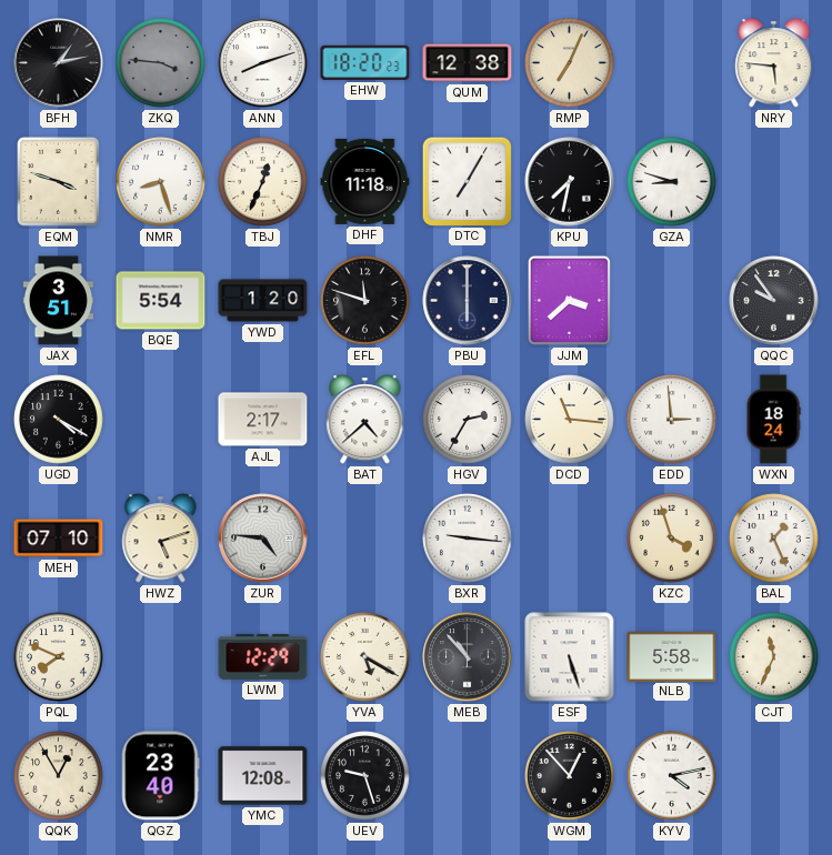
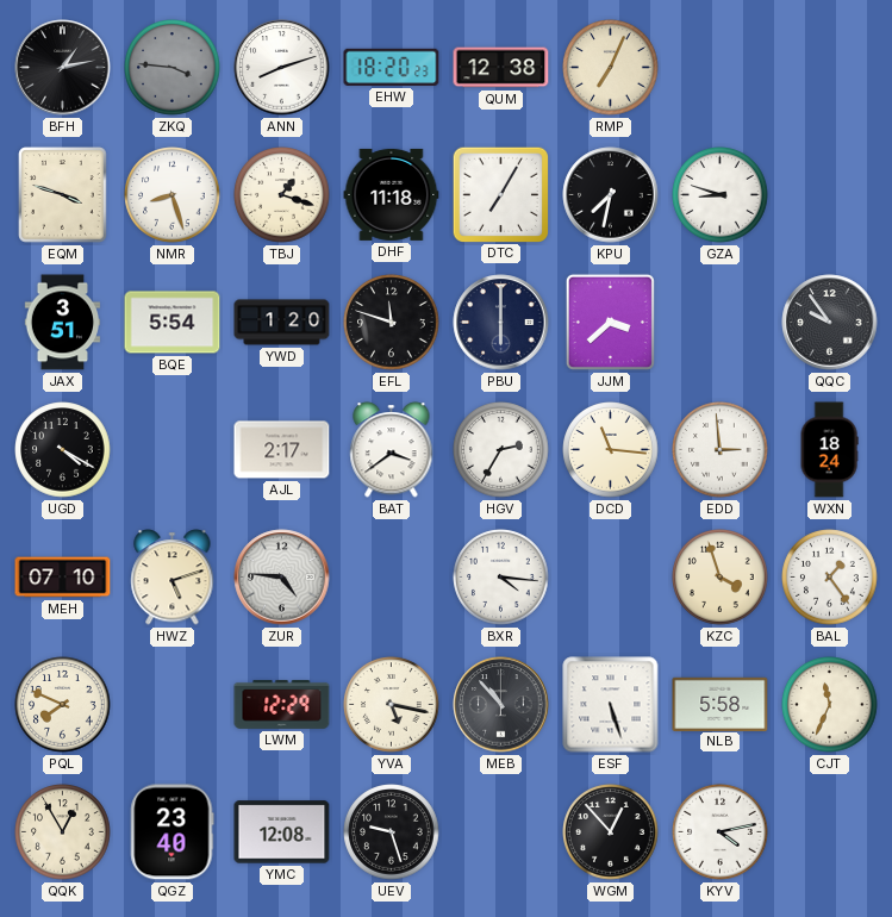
NRY: 5:46 -> none (774, 63)
TBJ: 12:34 -> 1:18 (282, 195)
BAT: 4:38 -> 3:39 (392, 450)
BXR: 9:16 -> 4:16 (501, 578)
BAL: 1:26 -> 1:24 (830, 578)
YVA: 5:20 -> 5:17 (392, 705)
